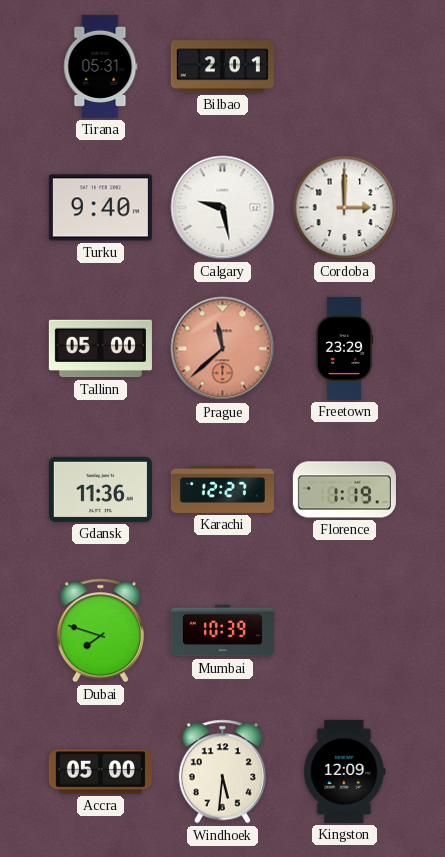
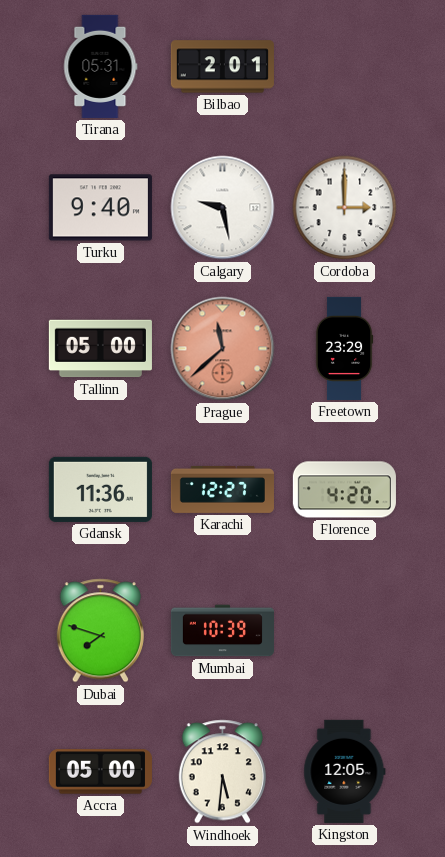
Florence: 1:19 -> 4:20 (344, 490)
Kingston: 12:09 -> 12:05 (345, 771)
